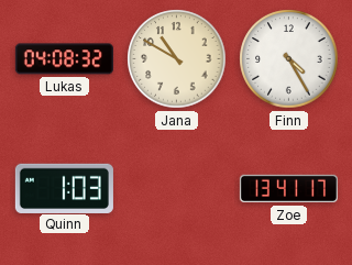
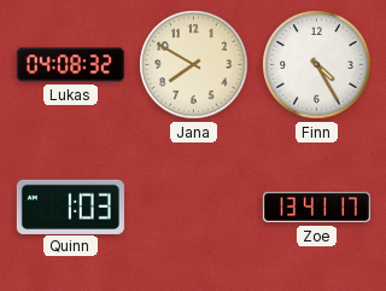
Jana: 10:50 -> 7:50 (194, 65)
